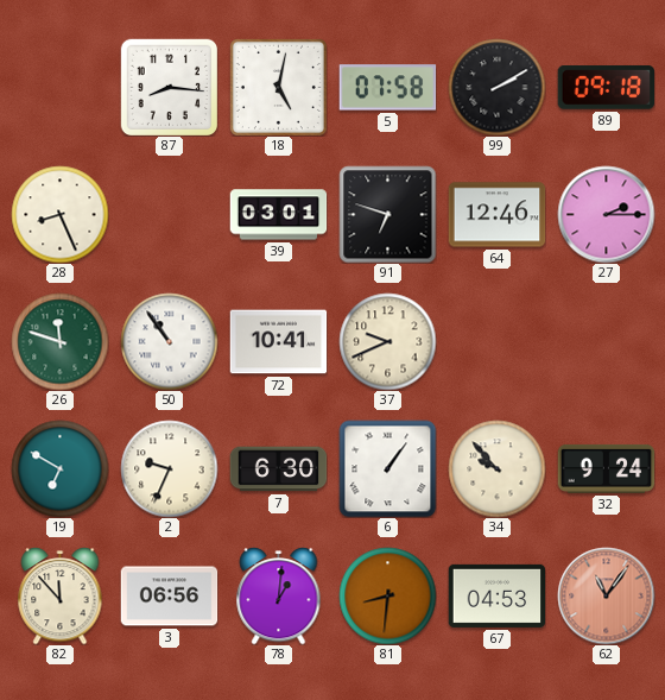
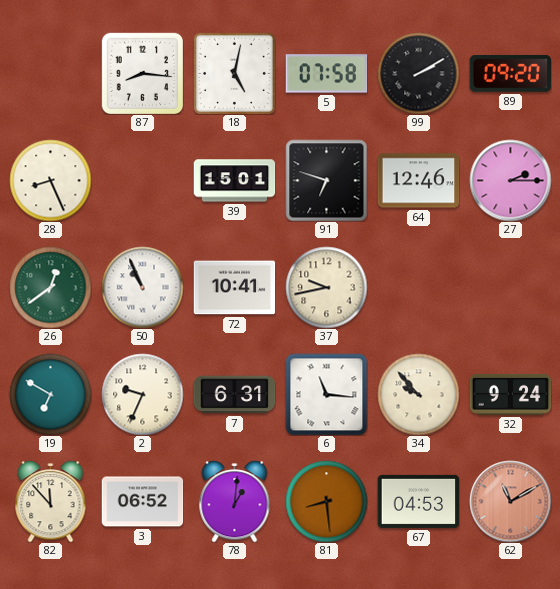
89: 09:18 -> 09:20 (510, 73)
39: 03:01 -> 15:01 (234, 181)
26: 11:48 -> 12:39 (50, 287)
50: 10:54 -> 10:56 (142, 287)
37: 9:41 -> 9:43 (326, 287)
7: 6:30 -> 6:31 (234, 395)
6: 1:06 -> 11:16 (326, 394)
3: 06:56 -> 06:52 (142, 502)
81: 8:31 -> 8:29 (326, 501)
62: 11:06 -> 11:10 (510, 501)
